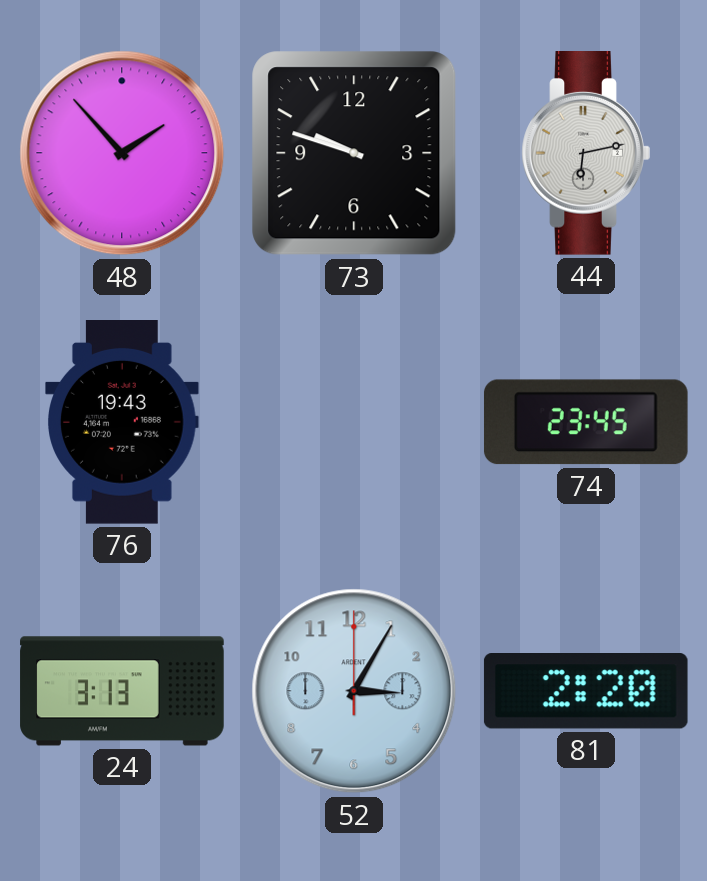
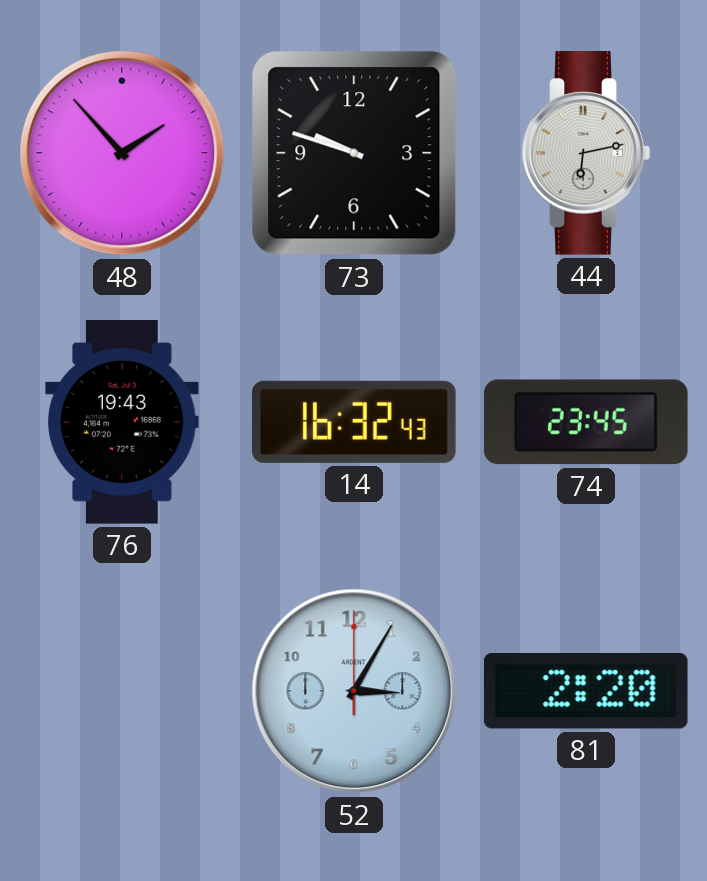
14: none -> 16:32 (355, 422)
24: 3:13 -> none (122, 691)
